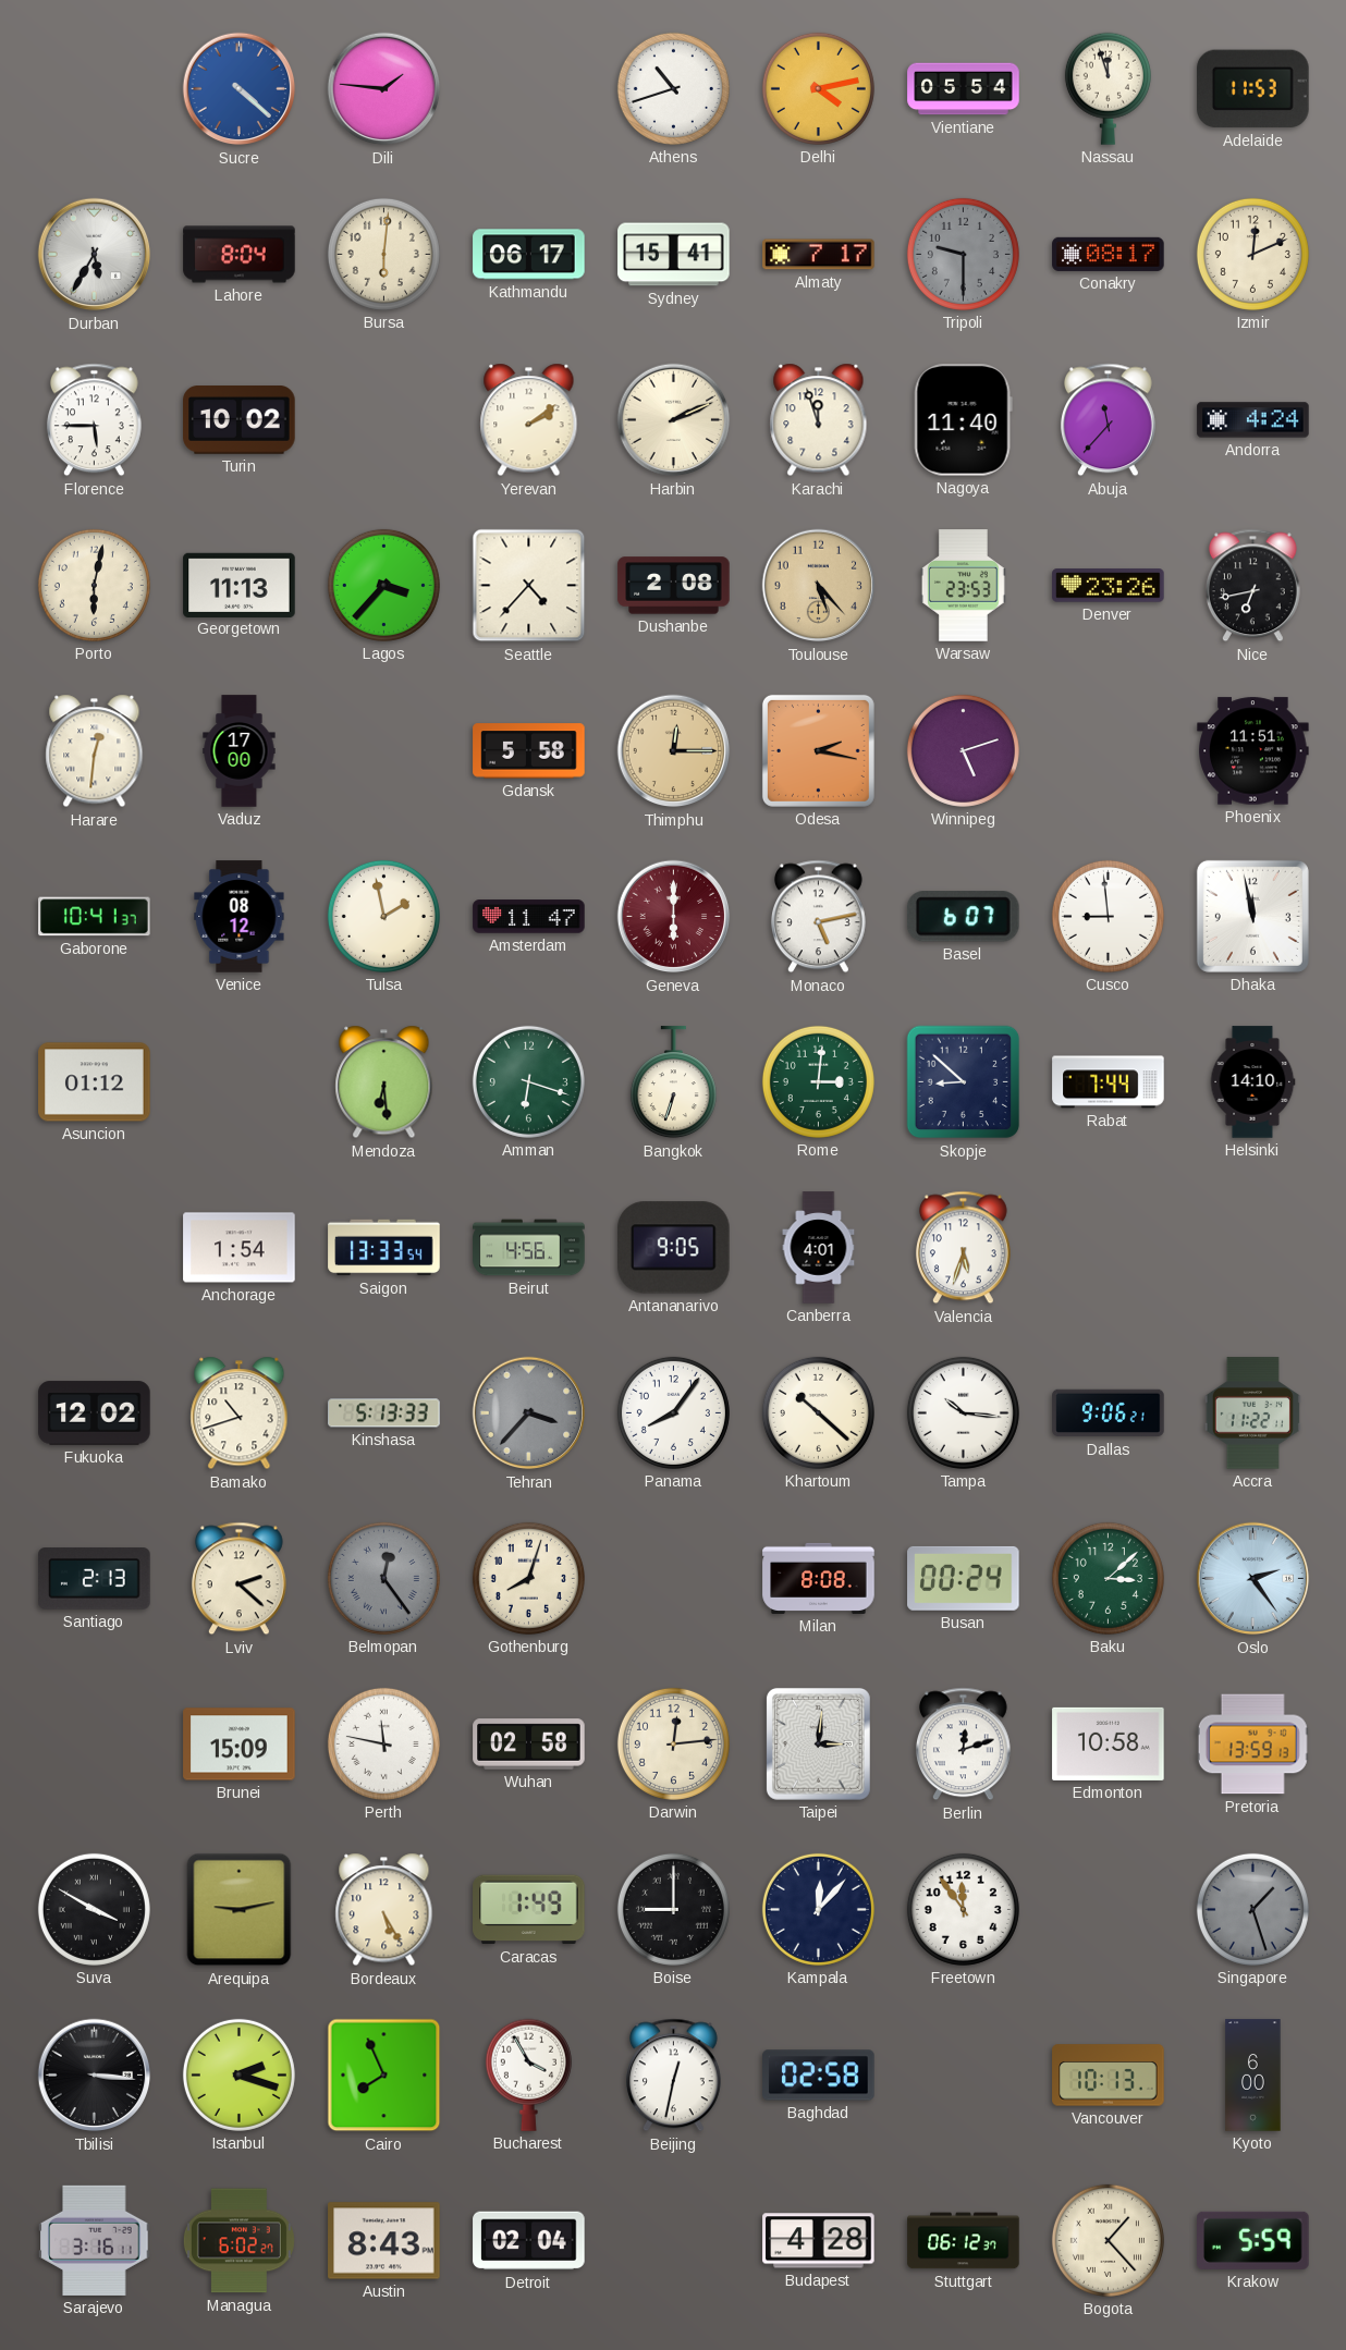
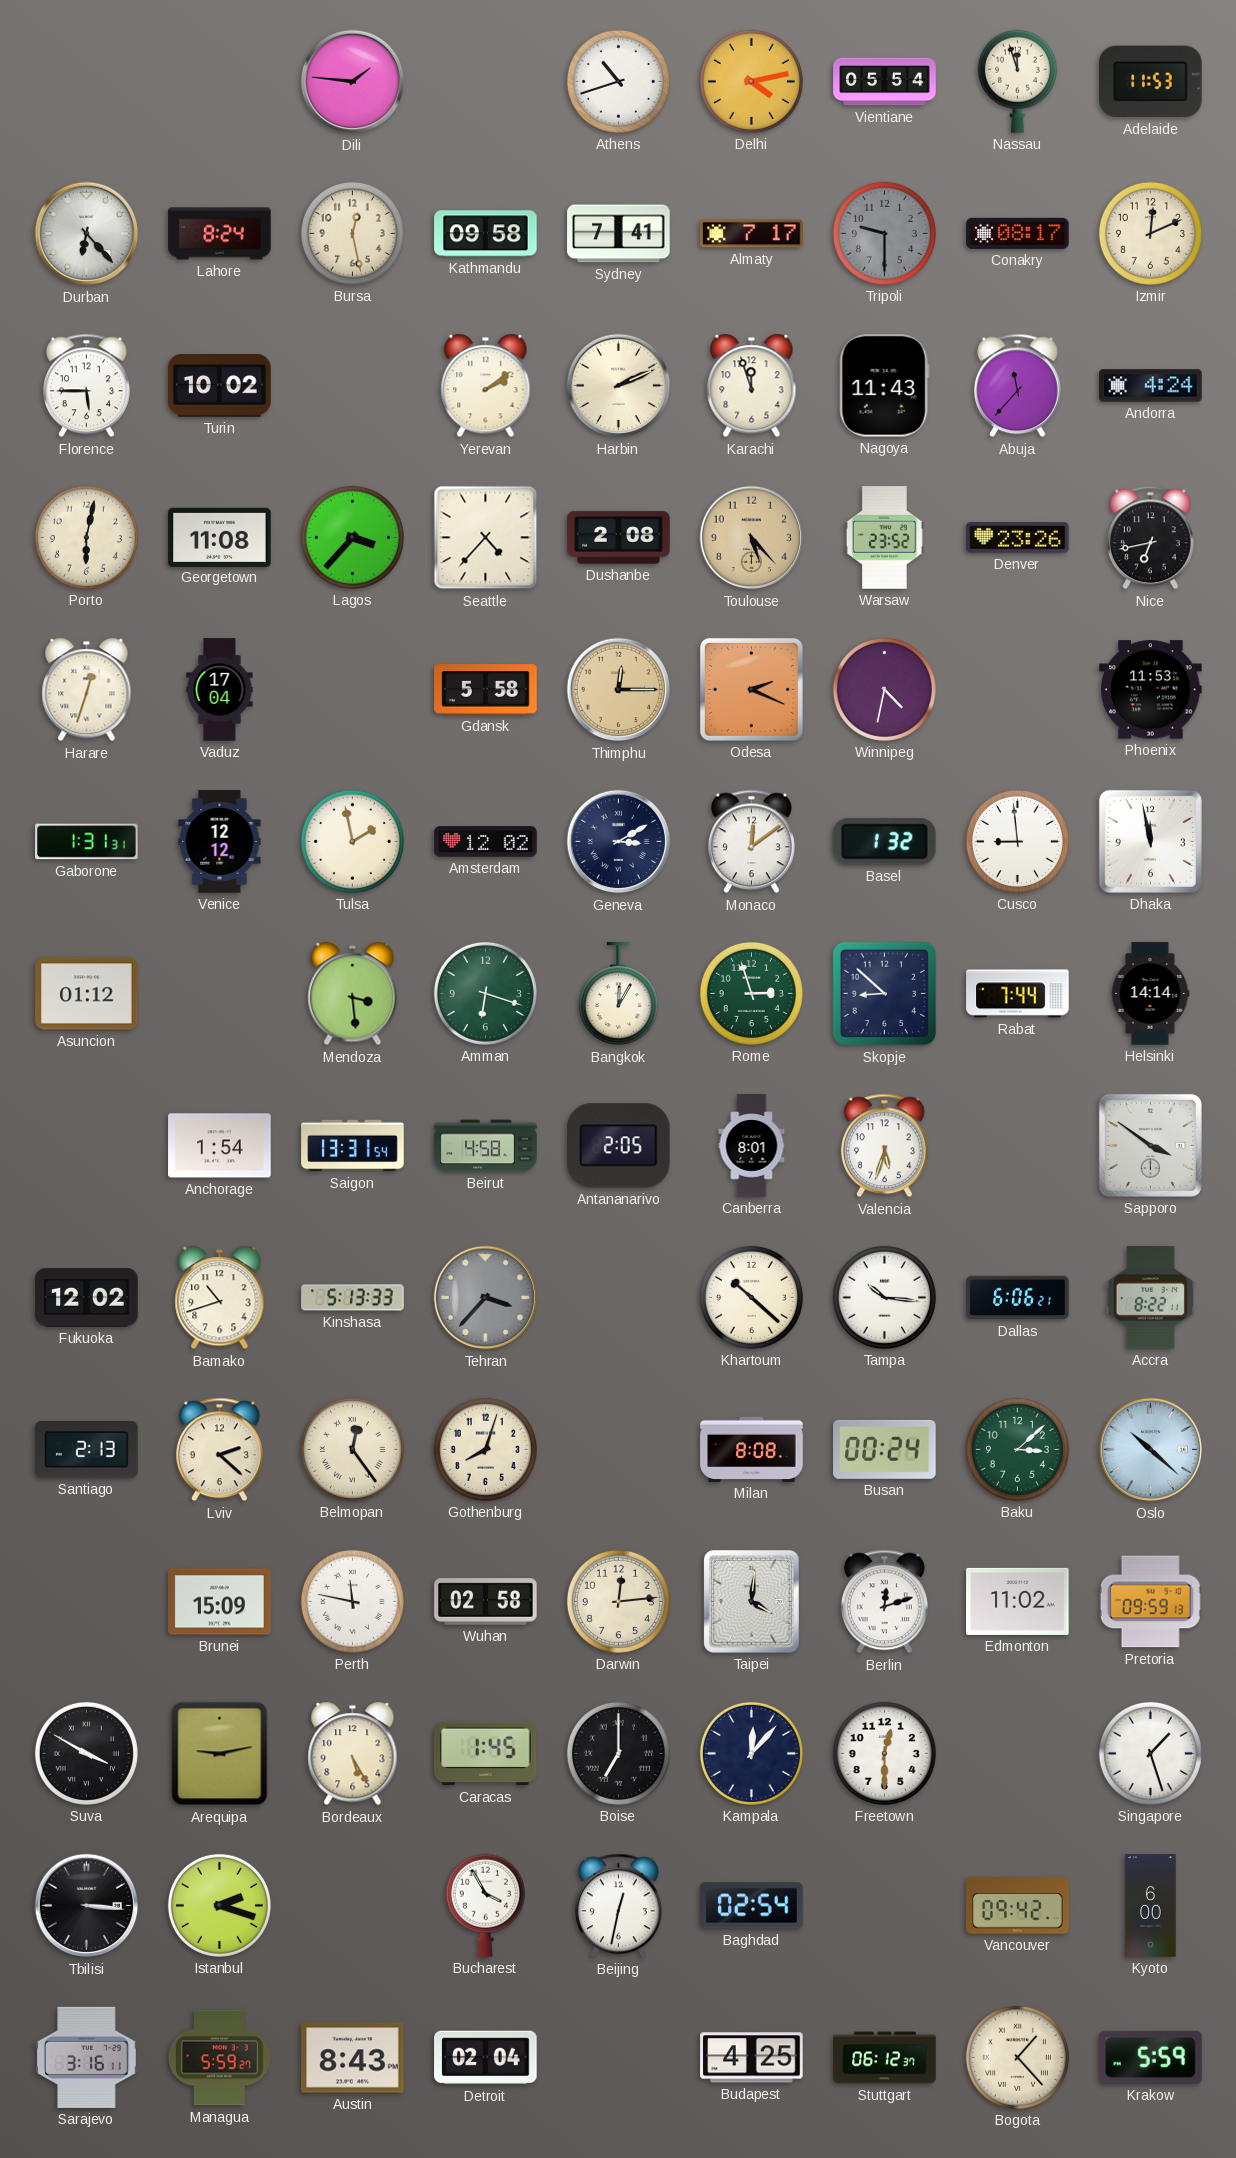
Sucre: 4:22 -> none (240, 89)
Durban: 5:35 -> 6:23 (87, 234)
Lahore: 8:04 -> 8:24 (220, 234)
Bursa: 6:01 -> 12:28 (352, 233)
Kathmandu: 06:17 -> 09:58 (486, 234)
Sydney: 15:41 -> 7:41 (619, 234)
Nagoya: 11:40 -> 11:43 (884, 386)
Georgetown: 11:13 -> 11:08 (220, 537)
Warsaw: 23:53 -> 23:52 (884, 538)
Harare: 12:31 -> 12:33 (87, 690)
Vaduz: 17:00 -> 17:04 (220, 690)
Odesa: 2:17 -> 2:19 (751, 689)
Winnipeg: 5:12 -> 4:32 (884, 689)
Phoenix: 11:51 -> 11:53 (1151, 690)
Gaborone: 10:41 -> 1:31 (87, 842)
Venice: 08:12 -> 12:12 (220, 842)
Amsterdam: 11:47 -> 12:02 (486, 842)
Geneva: 6:00 -> 3:10 (619, 842)
Geneva dial: burgundy -> navy (619, 842)
Monaco: 5:13 -> 12:09 (751, 842)
Basel: 6:07 -> 1:32 (884, 842)
Mendoza: 6:29 -> 3:29 (353, 994)
Bangkok: 6:33 -> 12:05 (618, 994)
Rome: 3:01 -> 2:57 (751, 993)
Helsinki: 14:10 -> 14:14 (1150, 994)
Saigon: 13:33 -> 13:31 (353, 1146)
Beirut: 4:56 -> 4:58 (486, 1146)
Antananarivo: 9:05 -> 2:05 (619, 1146)
Canberra: 4:01 -> 8:01 (752, 1146)
Sapporo: none -> 3:51 (1150, 1145)
Panama: 8:06 -> none (673, 1412)
Dallas: 9:06 -> 6:06 (1018, 1298)
Accra: 11:22 -> 8:22 (1150, 1298)
Belmopan dial: grey -> cream (352, 1449)
Oslo: 2:24 -> 10:22 (1151, 1450)
Taipei: 3:01 -> 4:01 (751, 1601)
Edmonton: 10:58 -> 11:02 (1018, 1601)
Pretoria: 13:59 -> 09:59 (1150, 1602)
Caracas: 1:49 -> 1:45 (486, 1754)
Boise: 9:00 -> 7:00 (618, 1753)
Freetown: 11:54 -> 12:30 (884, 1753)
Singapore dial: grey -> white (1150, 1753)
Cairo: 7:56 -> none (384, 2076)
Baghdad: 02:58 -> 02:54 (752, 1906)
Vancouver: 10:13 -> 09:42 (1018, 1906)
Managua: 6:02 -> 5:59 (219, 2058)
Budapest: 4:28 -> 4:25 (752, 2058)
